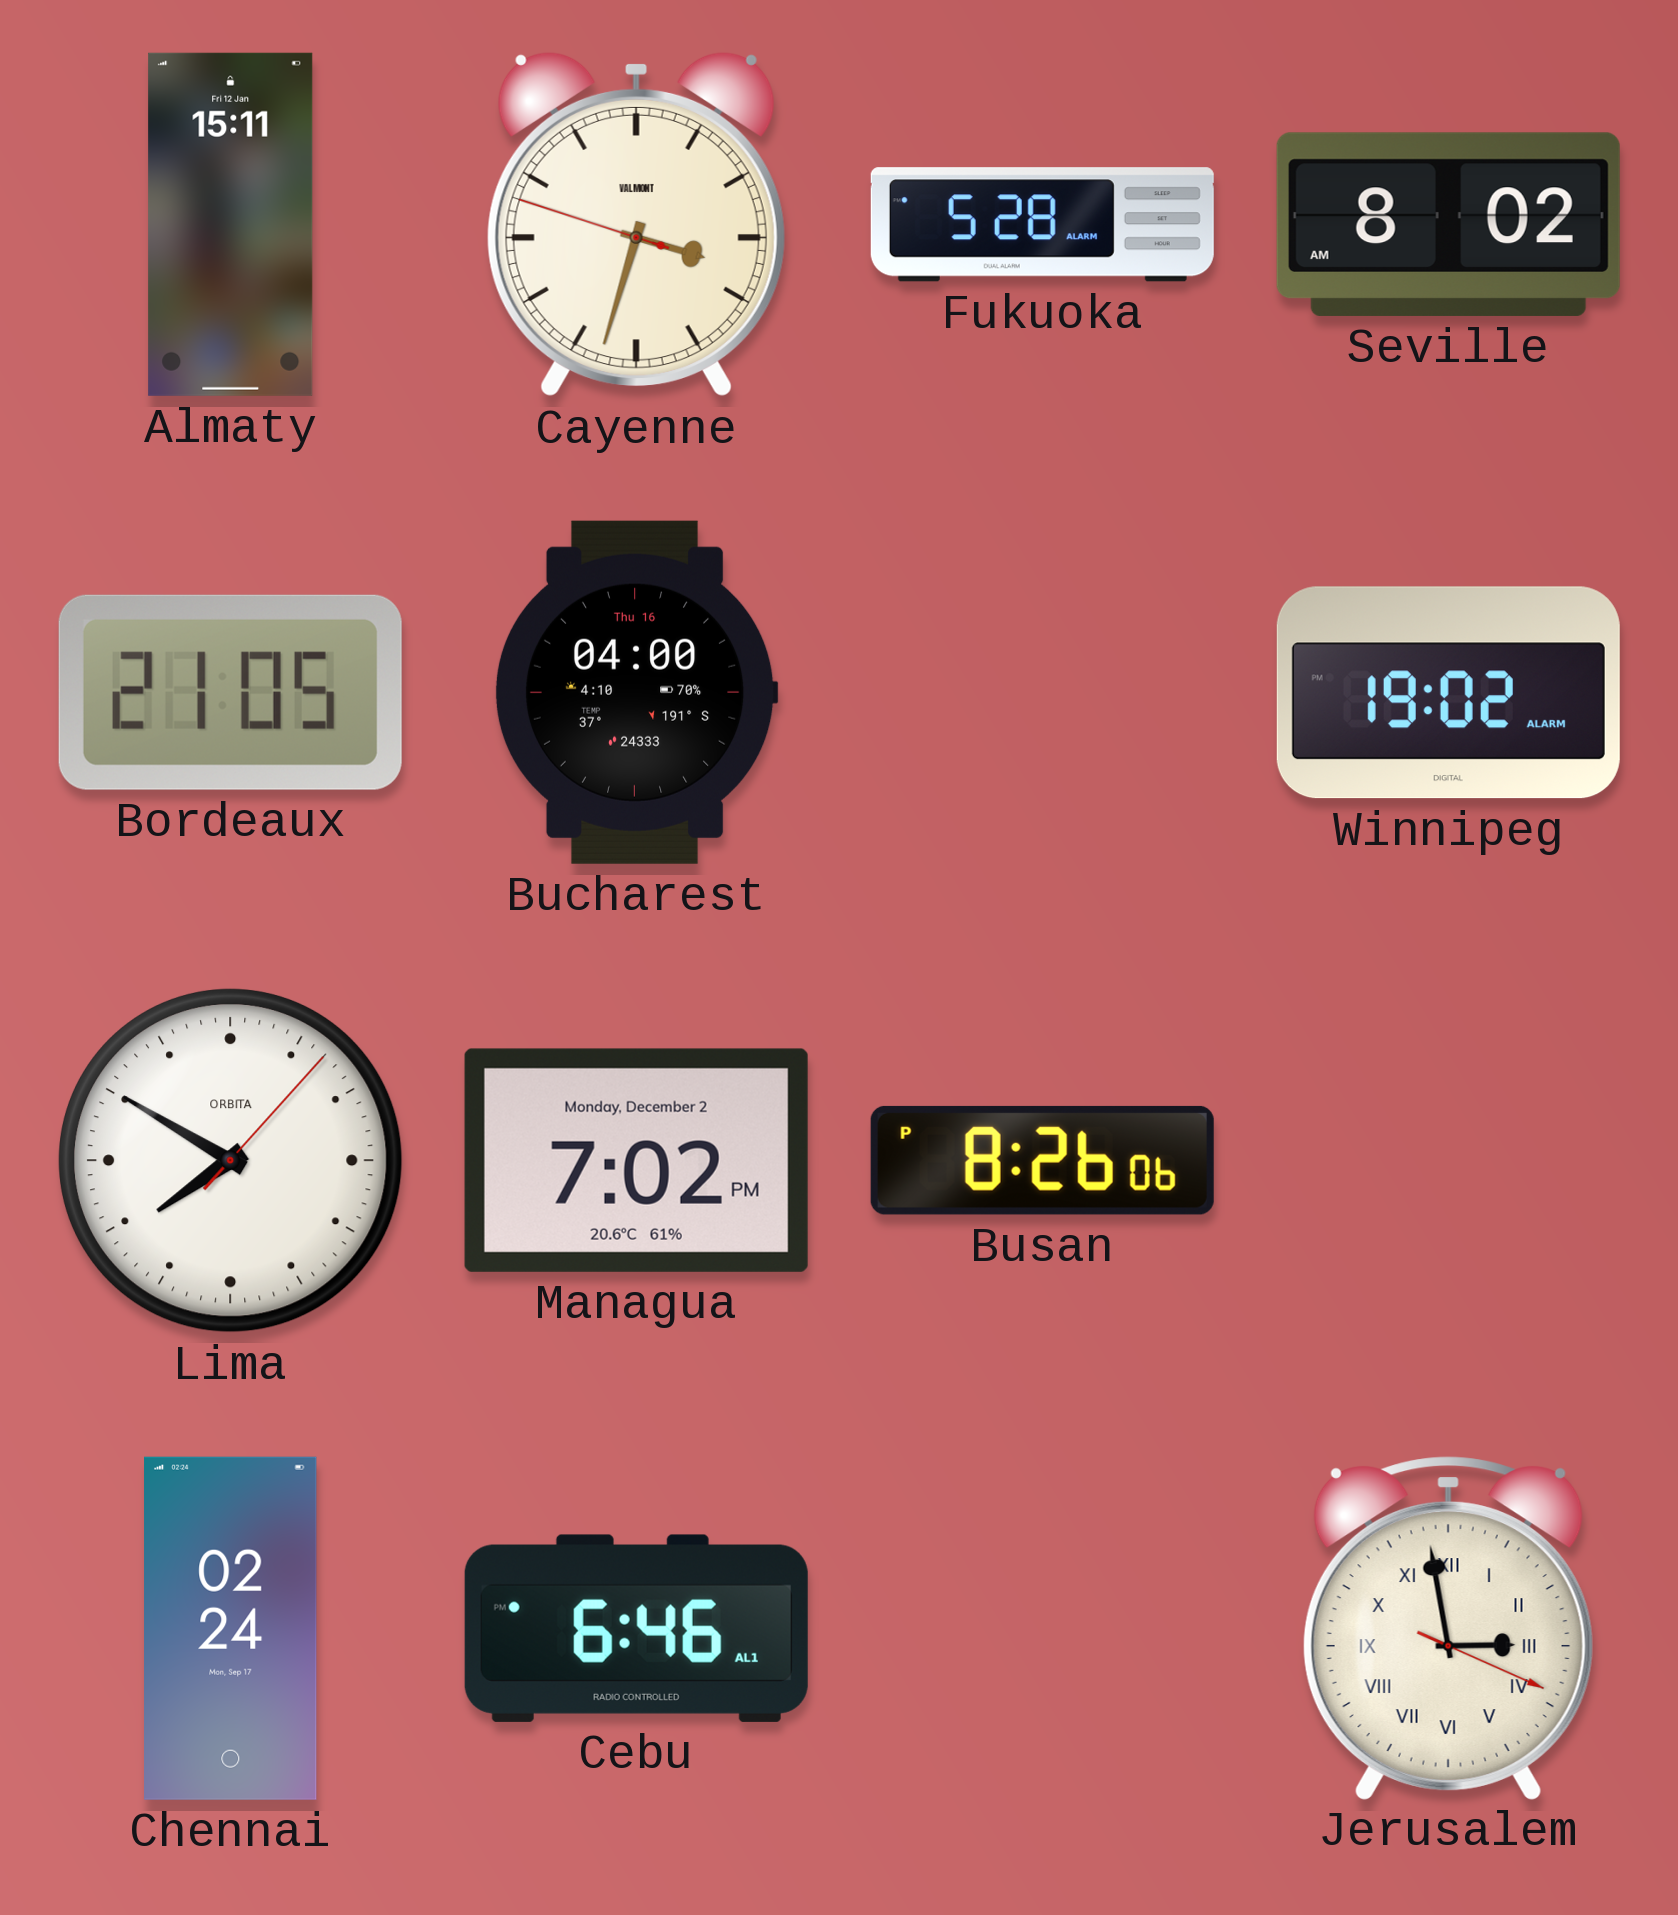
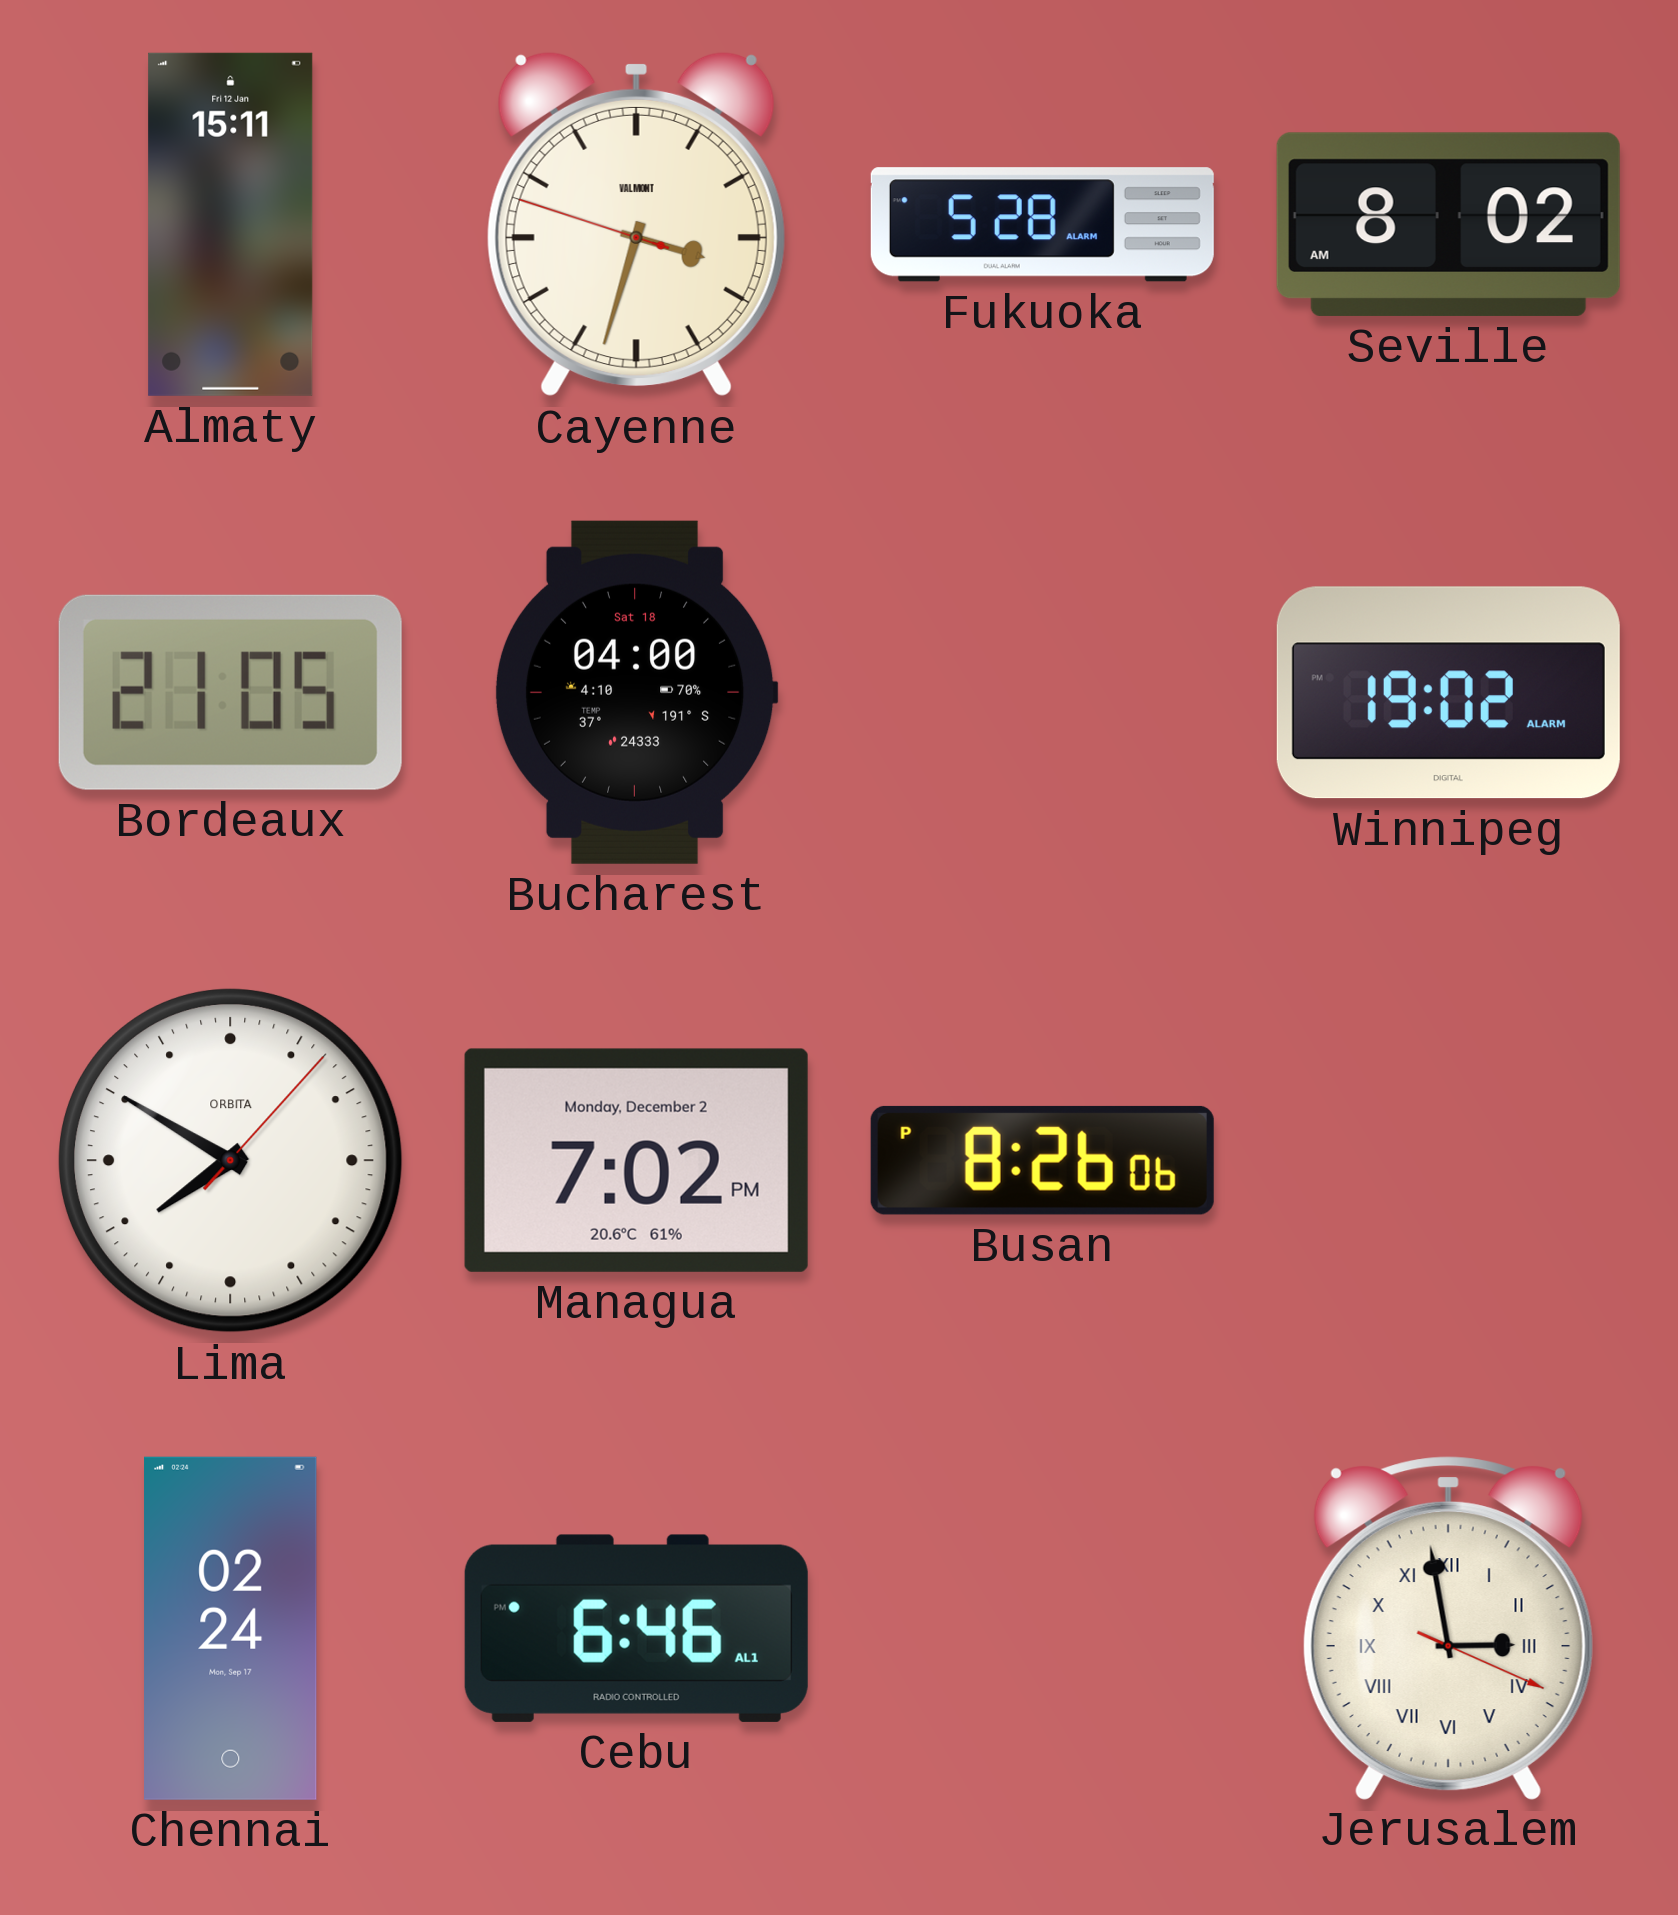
Bucharest date: Thu 16 -> Sat 18 (636, 692)
